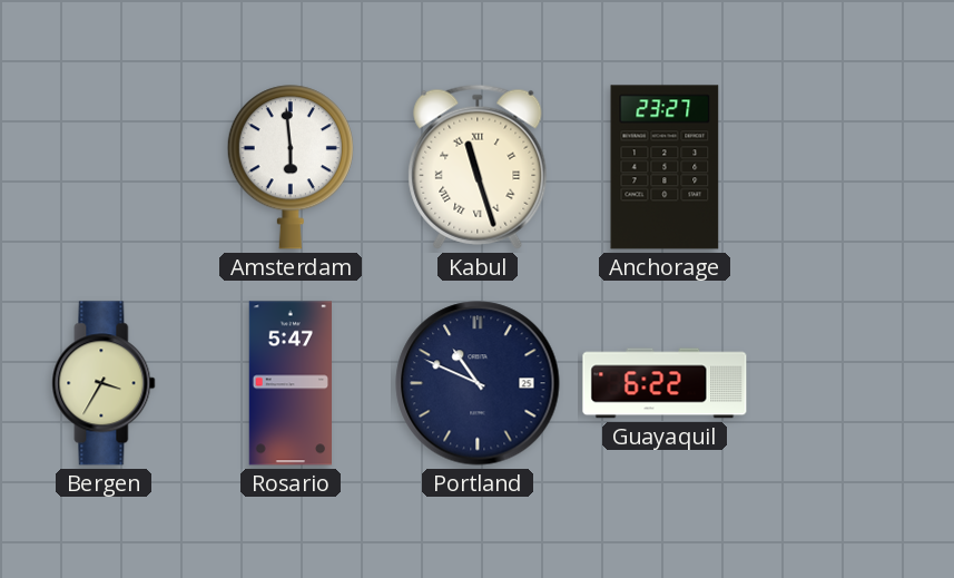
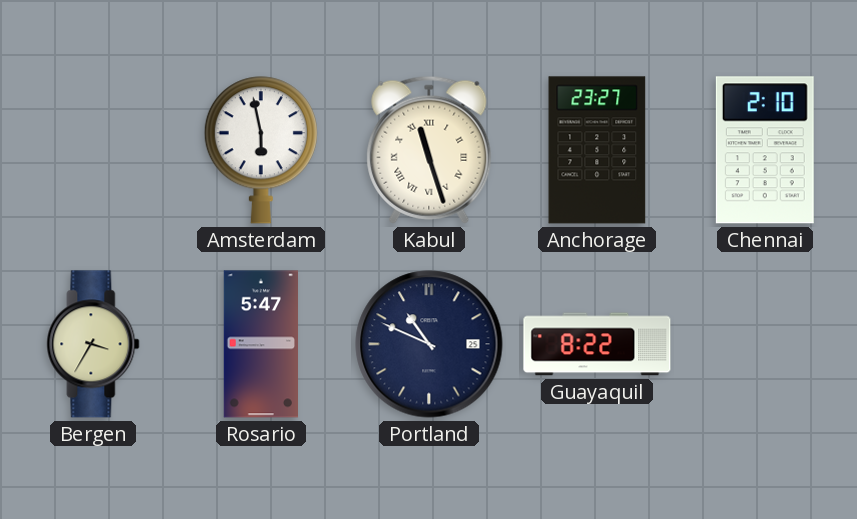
Amsterdam: 5:59 -> 5:58 (261, 150)
Chennai: none -> 2:10 (765, 150)
Guayaquil: 6:22 -> 8:22 (597, 344)
